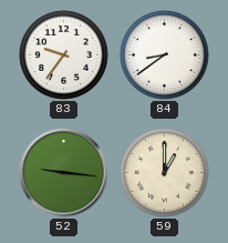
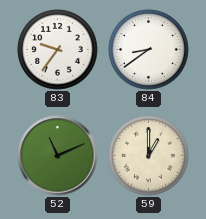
52: 9:16 -> 11:11 (58, 156)
